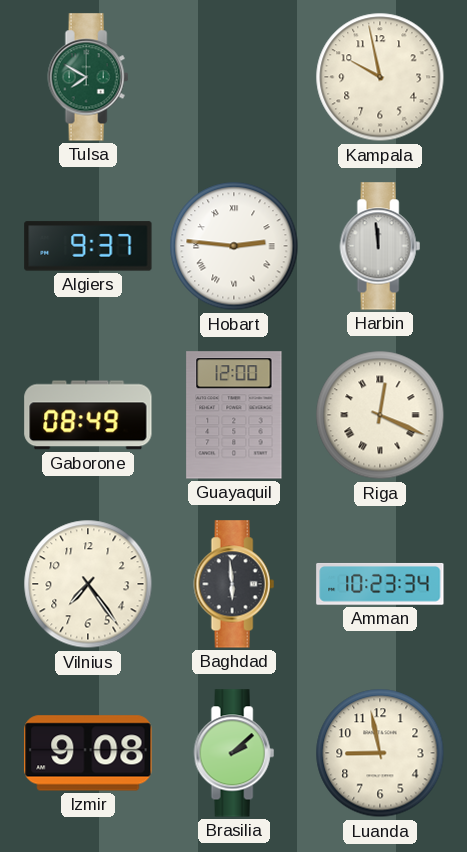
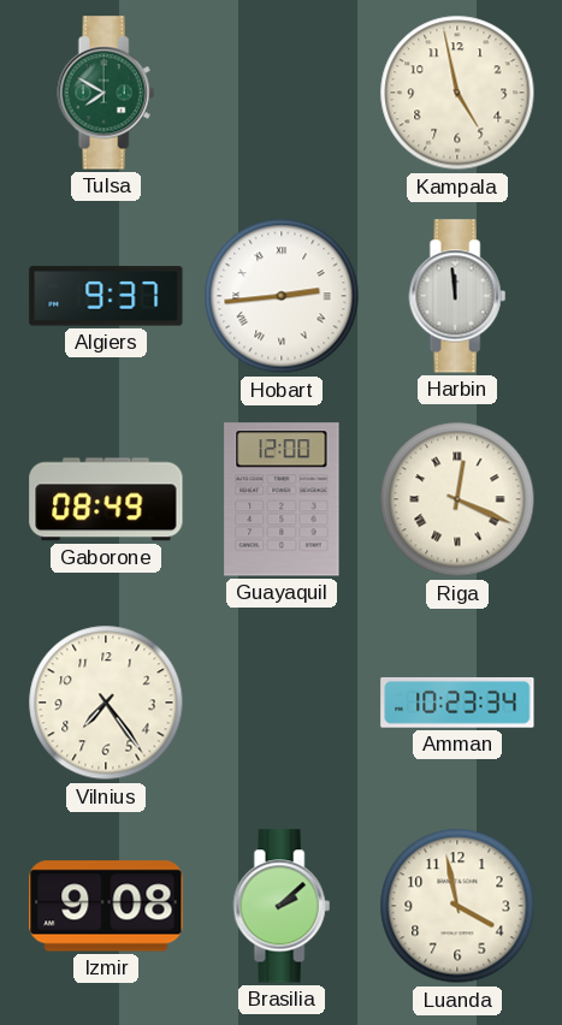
Kampala: 9:58 -> 4:58 (457, 93)
Hobart: 2:46 -> 2:44 (282, 296)
Baghdad: 5:59 -> none (234, 584)
Luanda: 8:58 -> 3:58 (457, 906)
